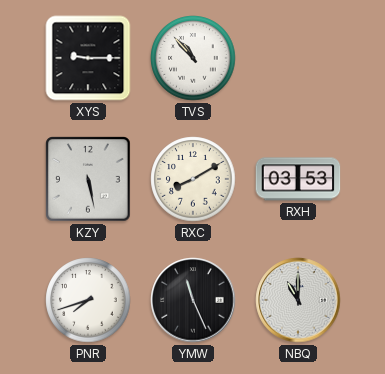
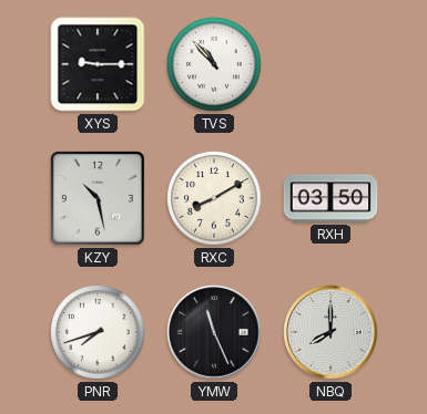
KZY: 5:28 -> 10:28 (98, 198)
RXH: 03:53 -> 03:50 (331, 198)
NBQ: 11:00 -> 8:00 (331, 332)
